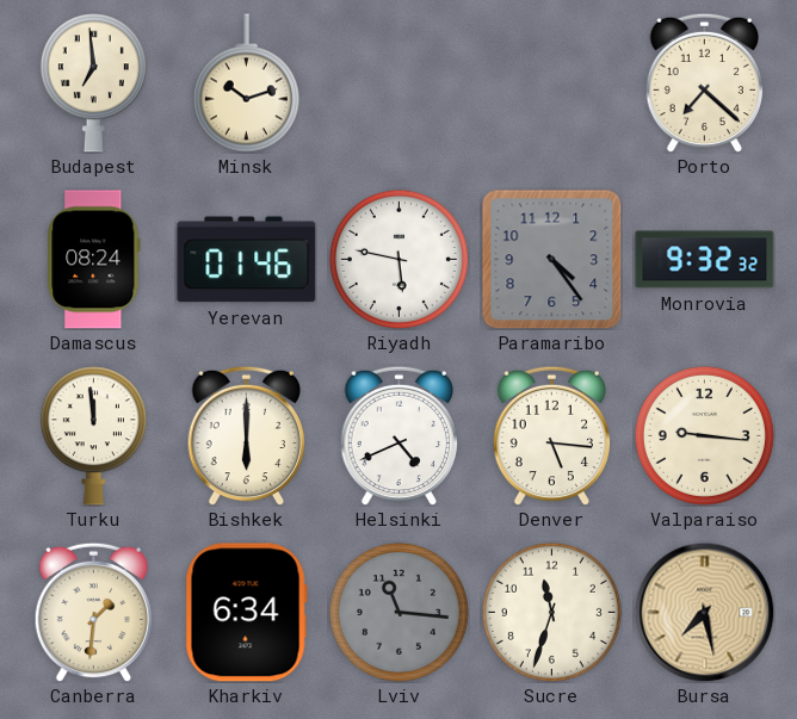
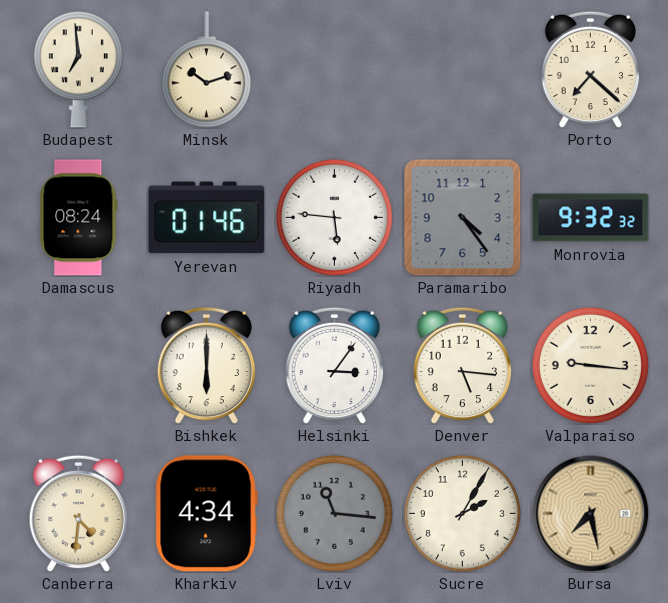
Riyadh: 5:47 -> 5:46 (334, 217)
Turku: 11:59 -> none (93, 436)
Helsinki: 4:41 -> 3:06 (335, 365)
Canberra: 1:31 -> 4:31 (79, 513)
Kharkiv: 6:34 -> 4:34 (206, 514)
Sucre: 11:33 -> 2:05 (462, 513)
